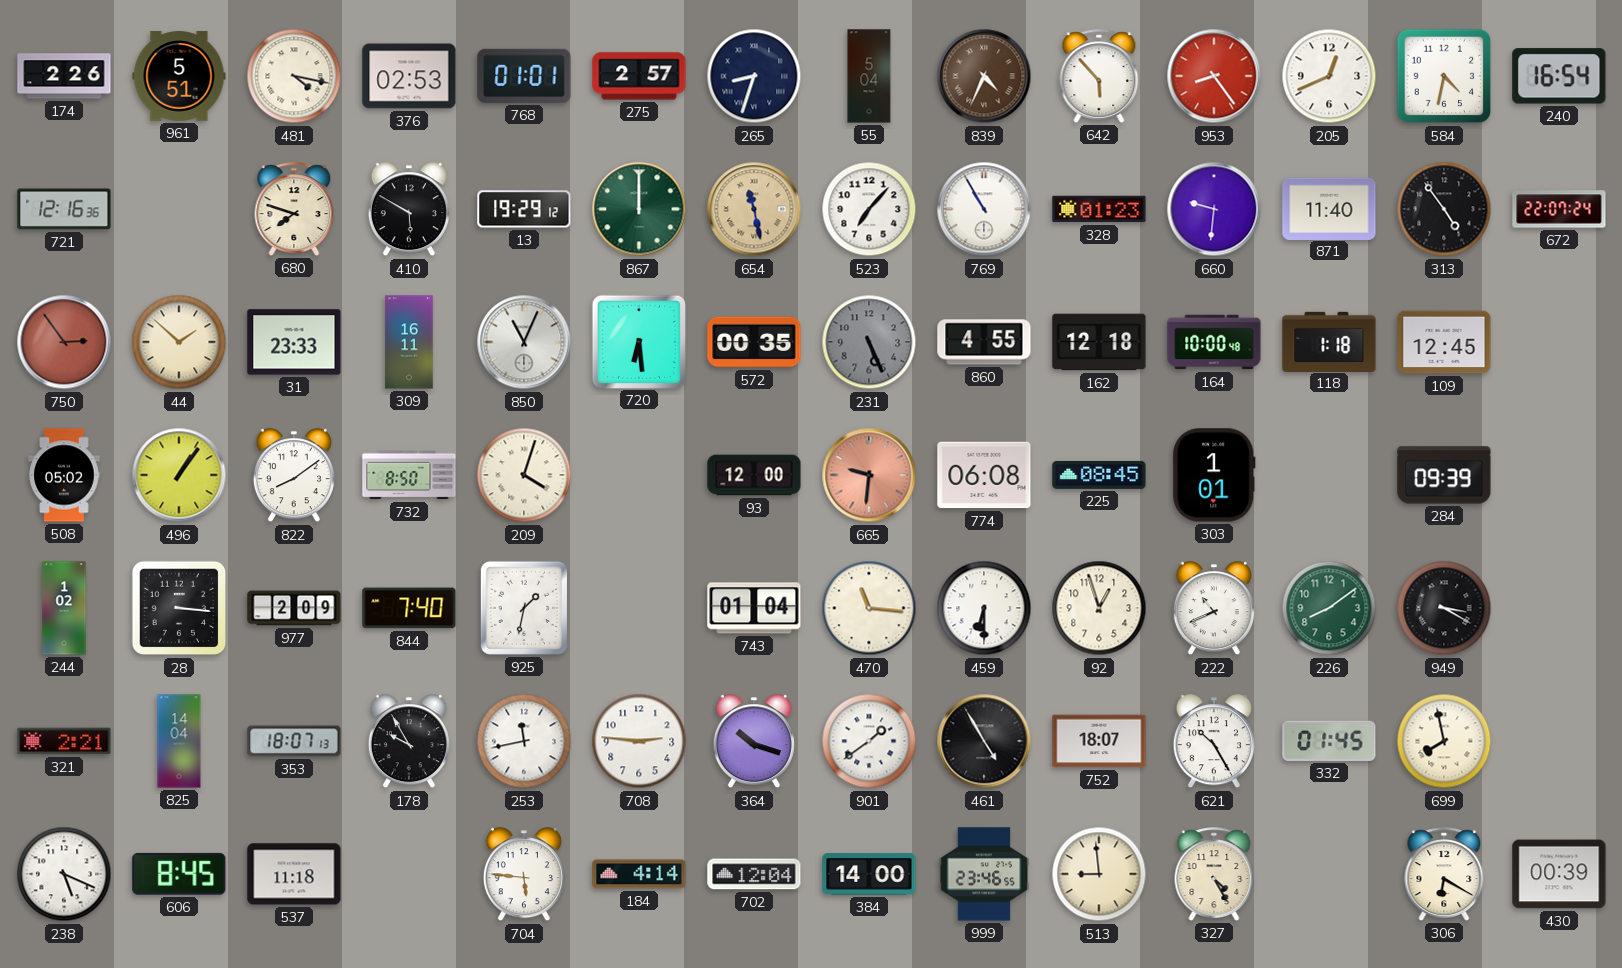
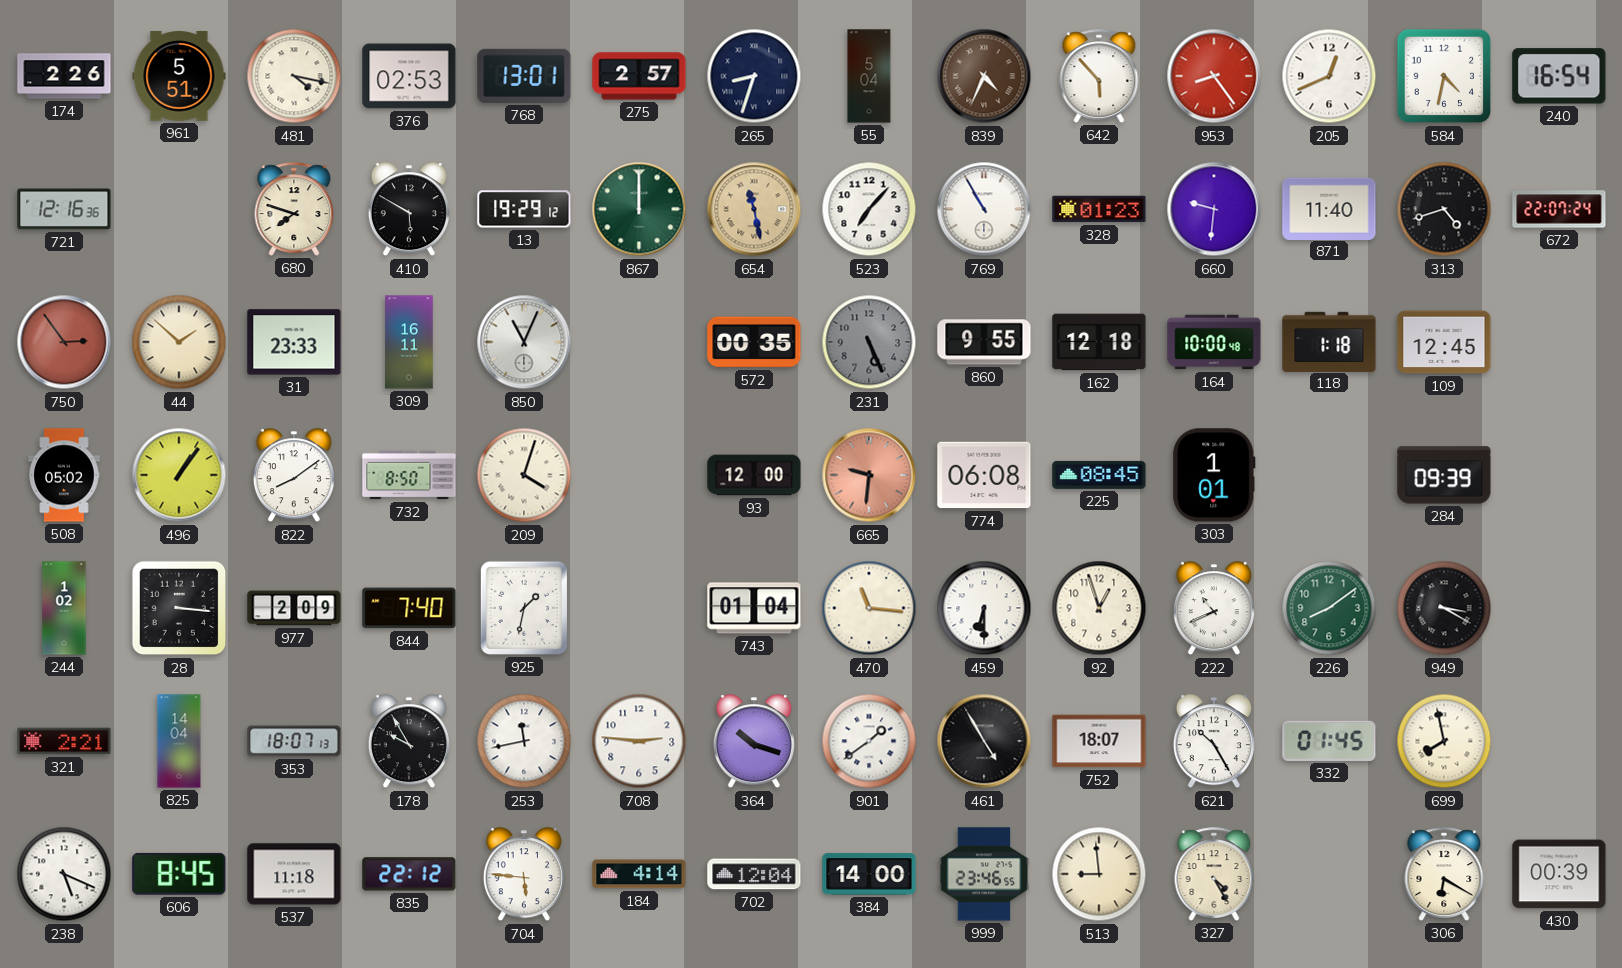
768: 01:01 -> 13:01 (524, 76)
313: 4:54 -> 4:42 (1444, 209)
720: 6:29 -> none (638, 341)
860: 4:55 -> 9:55 (984, 342)
835: none -> 22:12 (409, 874)
